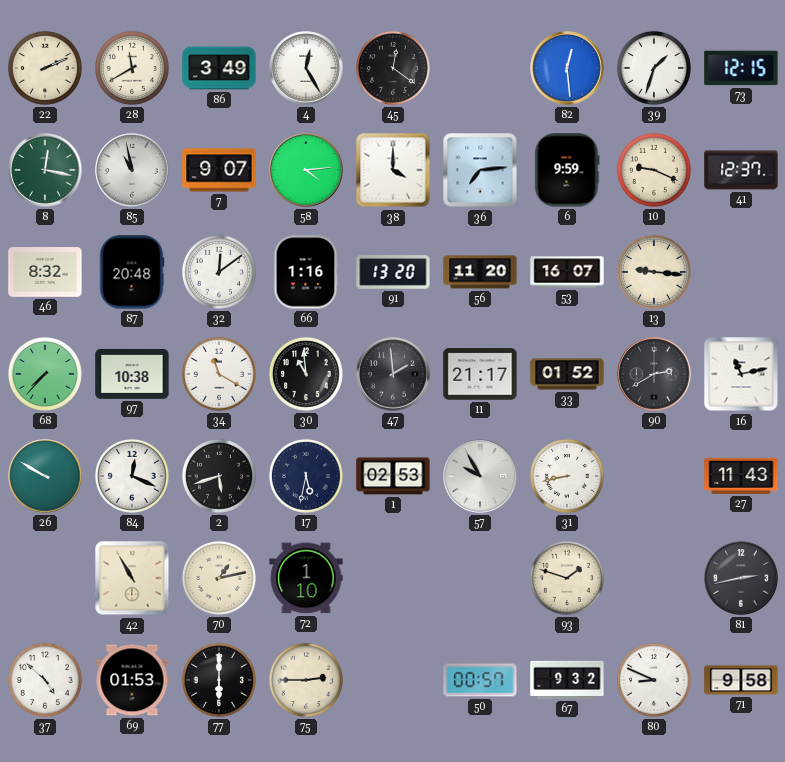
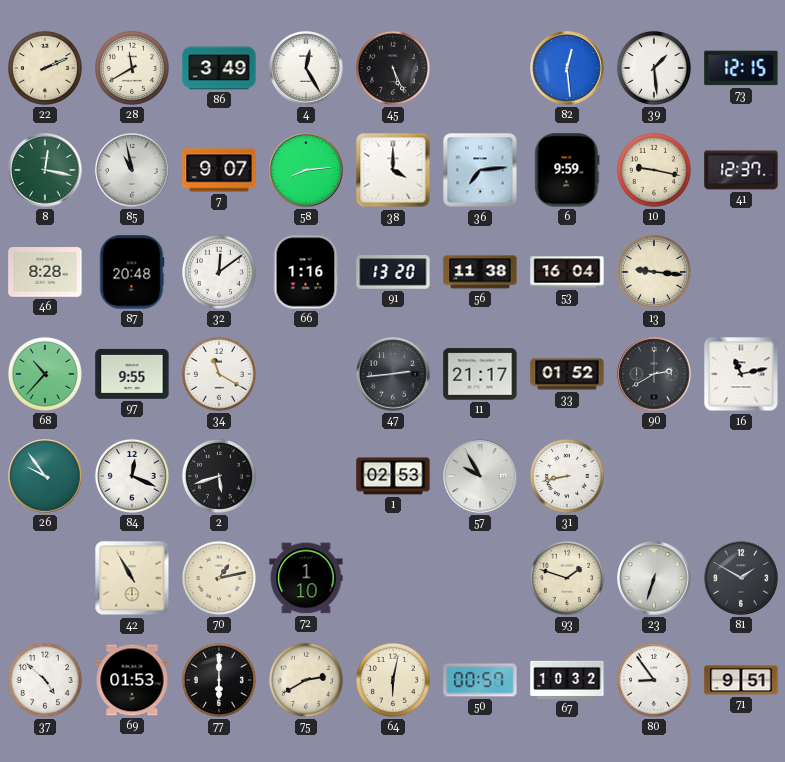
45: 12:21 -> 5:26 (393, 68)
39: 1:33 -> 1:29 (654, 68)
58: 4:14 -> 8:14 (306, 170)
10: 9:19 -> 9:17 (654, 170)
46: 8:32 -> 8:28 (45, 272)
56: 11:20 -> 11:38 (480, 272)
53: 16:07 -> 16:04 (567, 272)
68: 7:37 -> 10:37 (45, 374)
97: 10:38 -> 9:55 (132, 374)
30: 10:59 -> none (306, 374)
47: 1:59 -> 2:44 (393, 374)
26: 9:50 -> 9:54 (45, 476)
17: 5:32 -> none (306, 476)
27: 11:43 -> none (741, 476)
23: none -> 6:33 (654, 578)
81: 2:43 -> 1:50 (741, 578)
75: 2:45 -> 2:40 (306, 680)
64: none -> 6:02 (393, 680)
67: 9:32 -> 10:32 (567, 680)
80: 8:49 -> 8:54 (654, 680)
71: 9:58 -> 9:51 (741, 680)
